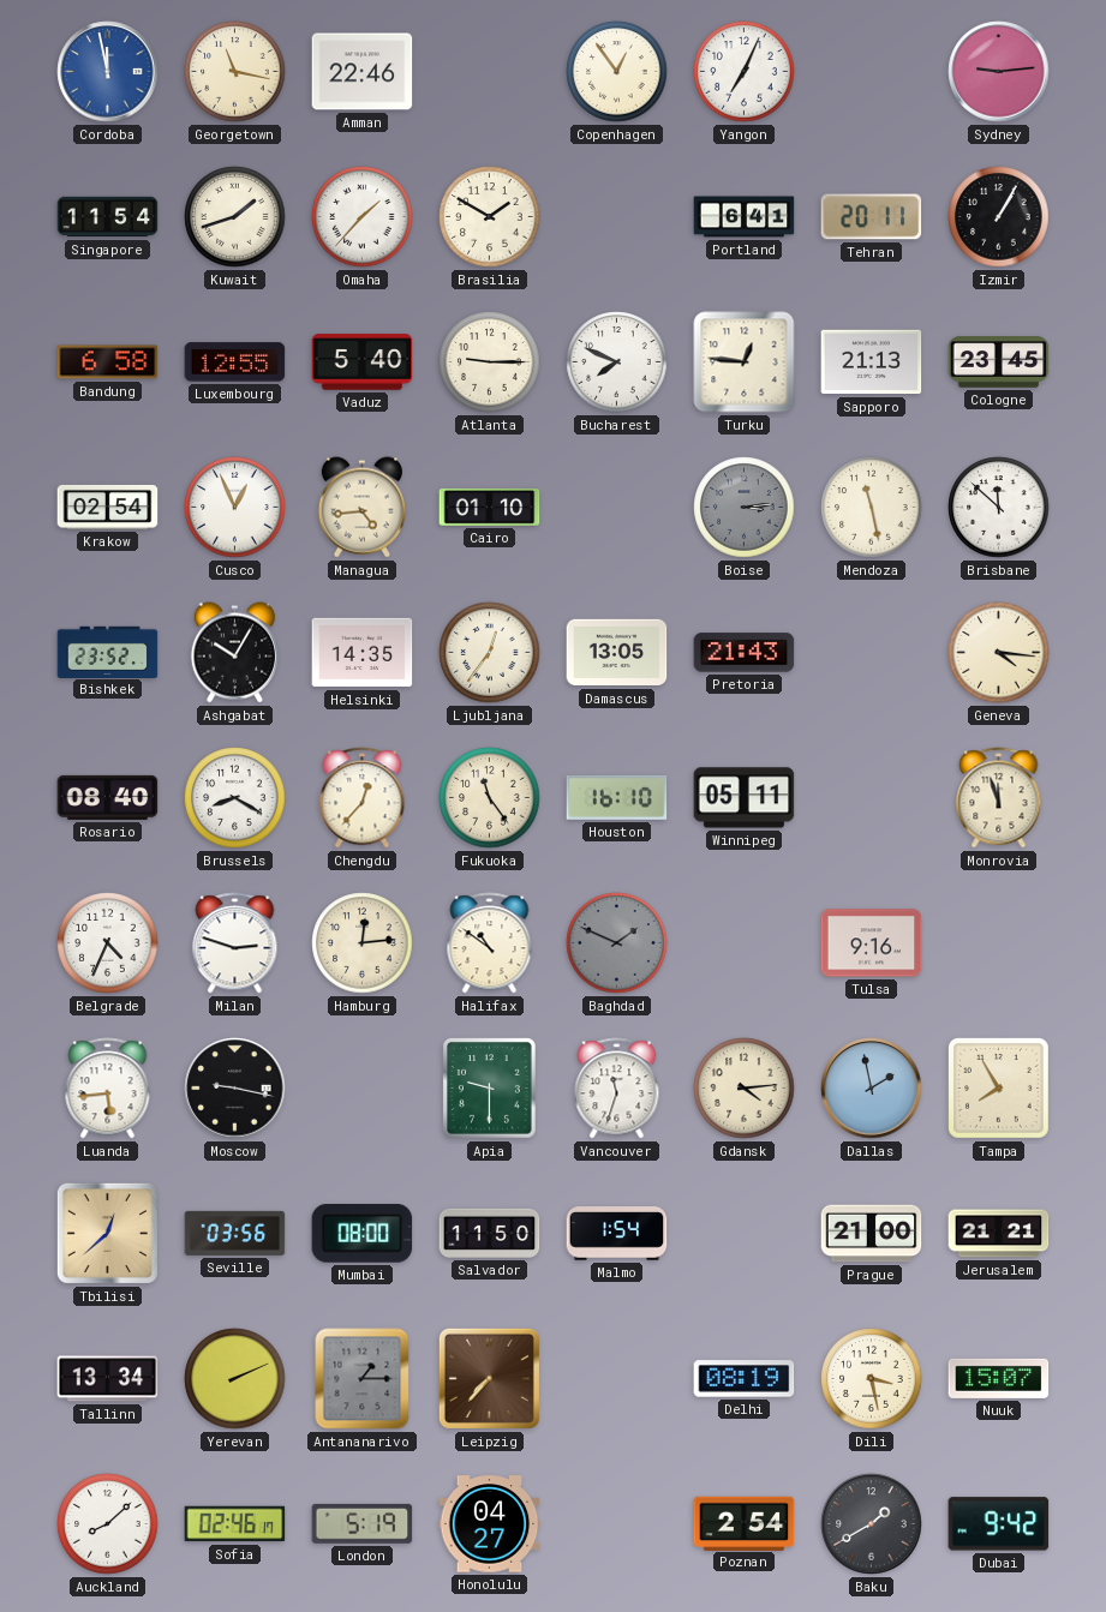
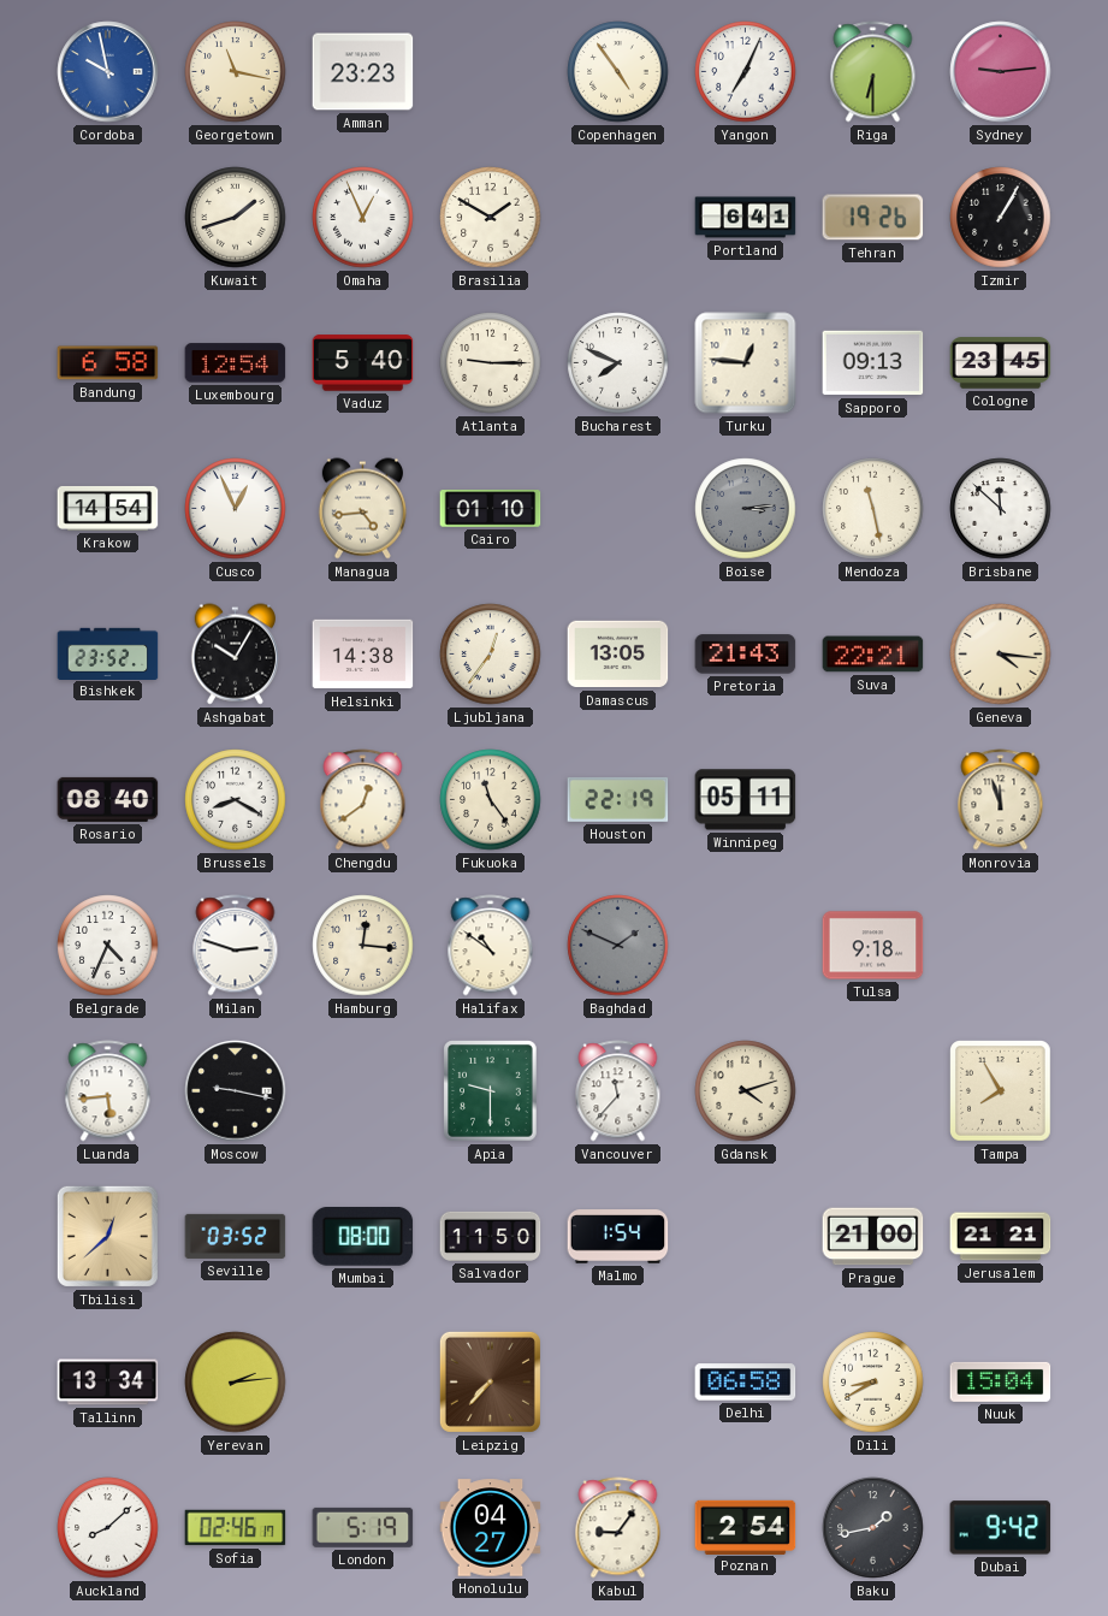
Cordoba: 11:58 -> 9:58 (108, 72)
Amman: 22:46 -> 23:23 (363, 72)
Copenhagen: 12:54 -> 4:54 (618, 72)
Riga: none -> 6:30 (873, 72)
Singapore: 11:54 -> none (108, 217)
Omaha: 1:37 -> 12:56 (363, 218)
Tehran: 20:11 -> 19:26 (873, 218)
Luxembourg: 12:55 -> 12:54 (236, 363)
Sapporo: 21:13 -> 09:13 (873, 363)
Krakow: 02:54 -> 14:54 (108, 508)
Helsinki: 14:35 -> 14:38 (363, 655)
Suva: none -> 22:21 (873, 655)
Chengdu: 12:37 -> 12:39 (363, 800)
Houston: 16:10 -> 22:19 (618, 799)
Hamburg: 12:14 -> 12:16 (363, 946)
Tulsa: 9:16 -> 9:18 (873, 946)
Vancouver: 11:33 -> 11:37 (618, 1091)
Gdansk: 4:14 -> 4:12 (746, 1091)
Dallas: 1:58 -> none (872, 1089)
Seville: 03:56 -> 03:52 (236, 1236)
Yerevan: 2:11 -> 2:14 (236, 1383)
Antananarivo: 1:15 -> none (363, 1379)
Delhi: 08:19 -> 06:58 (746, 1383)
Dili: 3:28 -> 8:40 (873, 1383)
Nuuk: 15:07 -> 15:04 (1001, 1381)
Kabul: none -> 9:06 (618, 1528)
Baku: 1:40 -> 1:43 (873, 1528)
